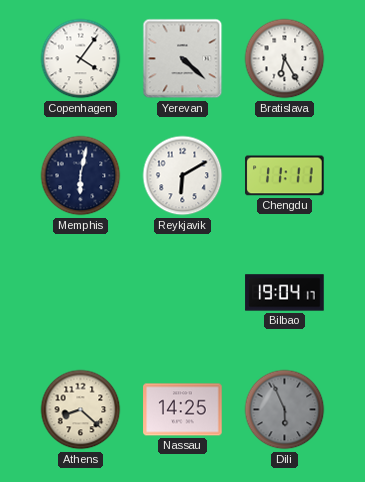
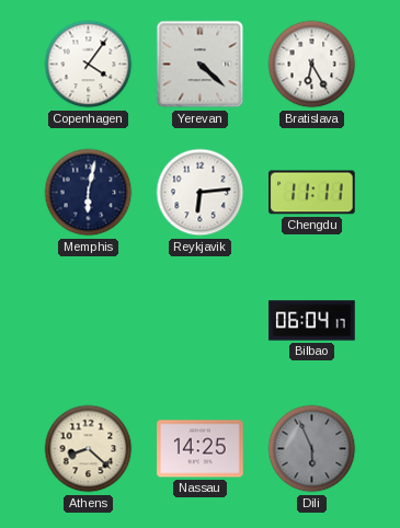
Reykjavik: 6:10 -> 6:14 (201, 193)
Bilbao: 19:04 -> 06:04 (312, 321)
